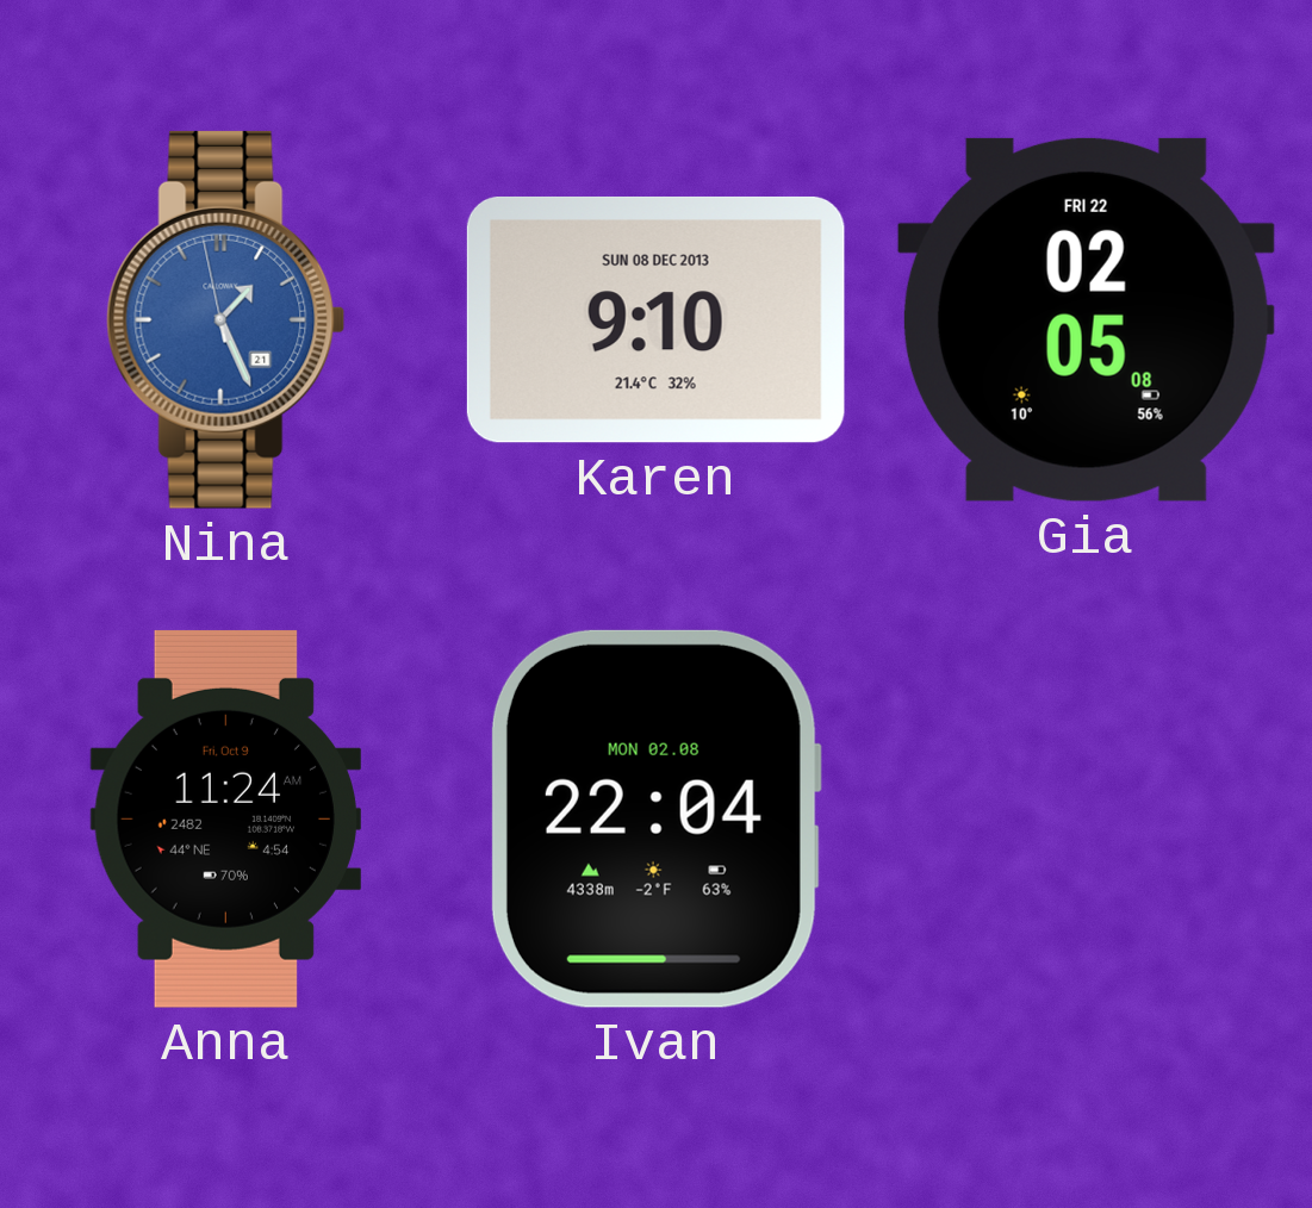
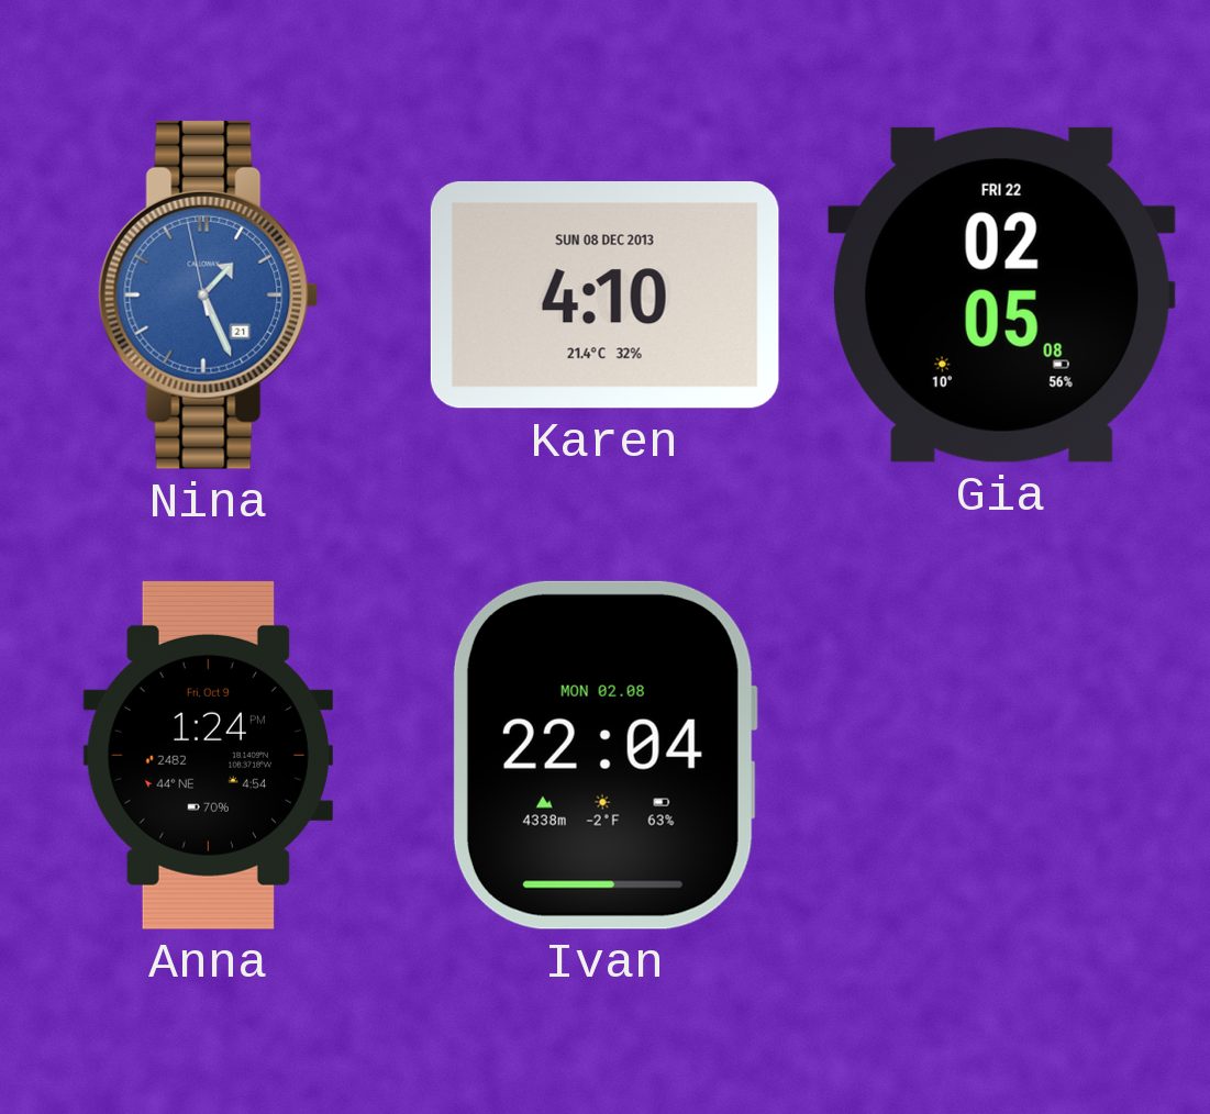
Karen: 9:10 -> 4:10 (604, 294)
Anna: 11:24 -> 1:24 (208, 755)
